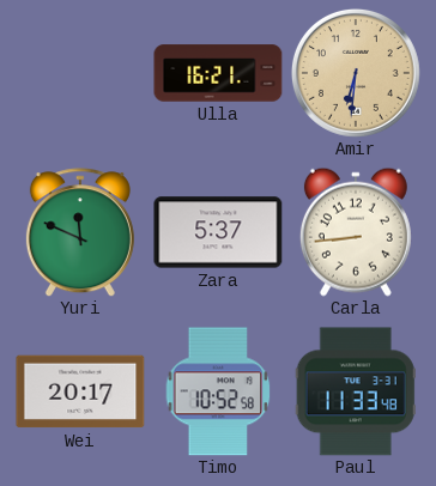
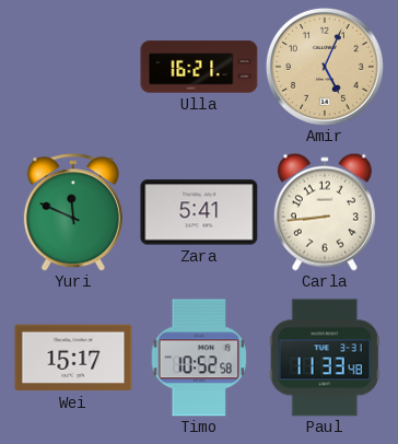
Amir: 6:31 -> 5:04 (325, 67)
Zara: 5:37 -> 5:41 (199, 212)
Wei: 20:17 -> 15:17 (73, 358)
